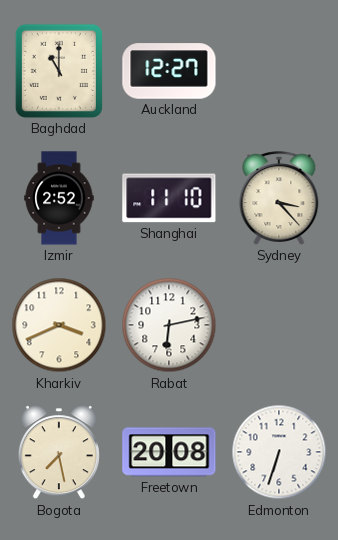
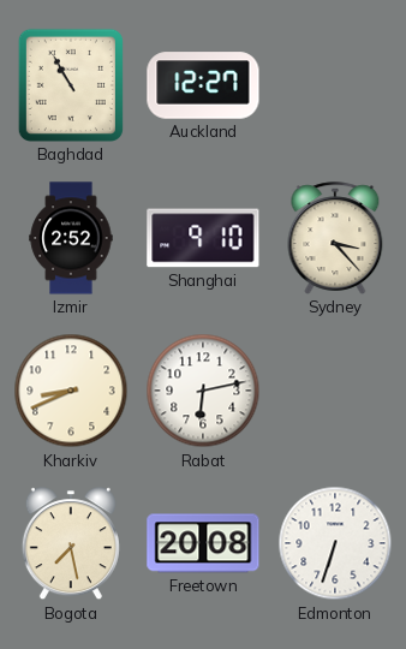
Baghdad: 11:00 -> 10:55 (71, 85)
Shanghai: 11:10 -> 9:10 (203, 238)
Kharkiv: 3:41 -> 8:41 (71, 391)
